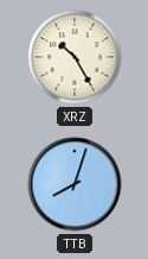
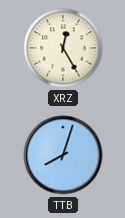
XRZ: 10:25 -> 12:25 (63, 48)
